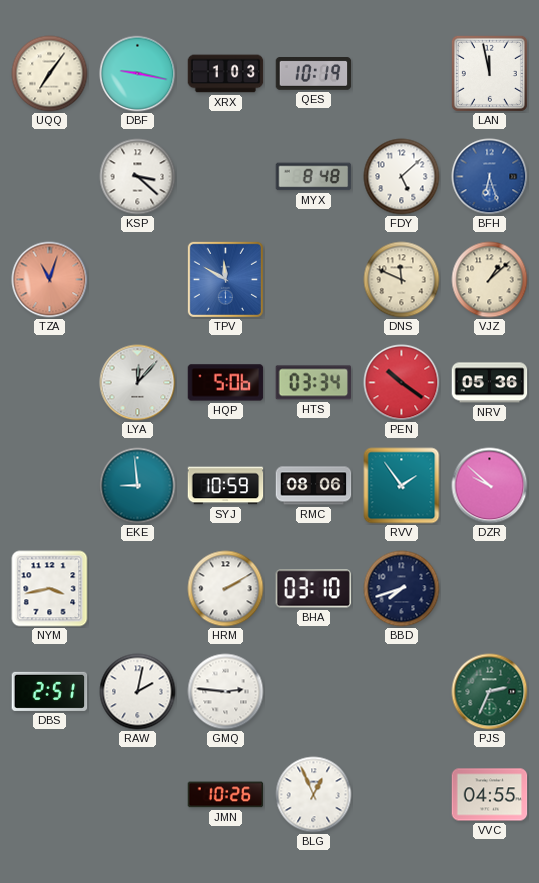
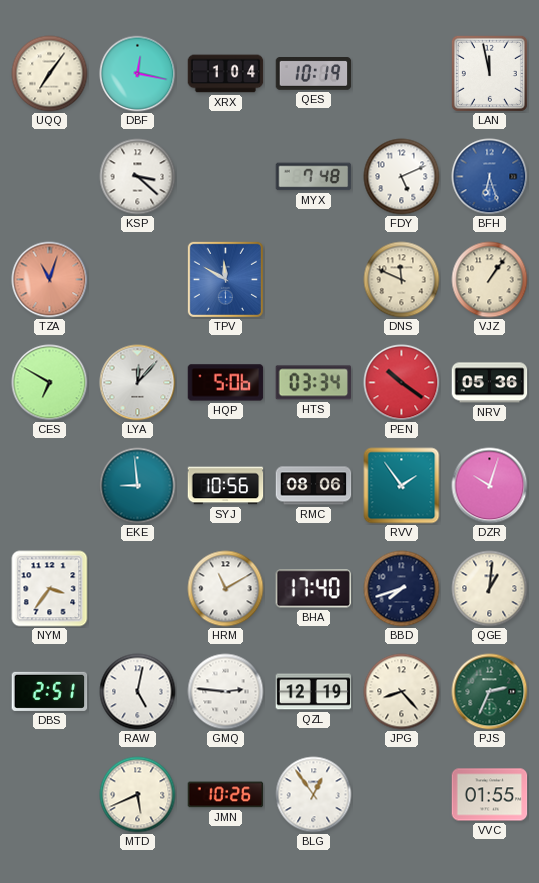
DBF: 9:17 -> 12:17 (138, 74)
XRX: 1:03 -> 1:04 (226, 74)
MYX: 8:48 -> 7:48 (314, 177)
FDY: 5:08 -> 5:11 (402, 177)
VJZ: 1:08 -> 1:06 (490, 280)
CES: none -> 6:50 (50, 383)
SYJ: 10:59 -> 10:56 (226, 486)
DZR: 9:52 -> 10:03 (490, 486)
NYM: 3:43 -> 3:36 (50, 589)
HRM: 2:10 -> 11:10 (226, 589)
BHA: 03:10 -> 17:40 (314, 589)
QGE: none -> 1:01 (490, 589)
RAW: 2:02 -> 5:02 (138, 692)
QZL: none -> 12:19 (314, 692)
JPG: none -> 8:23 (402, 692)
MTD: none -> 5:41 (138, 795)
BLG: 12:56 -> 12:54 (314, 795)
VVC: 04:55 -> 01:55 (490, 795)
